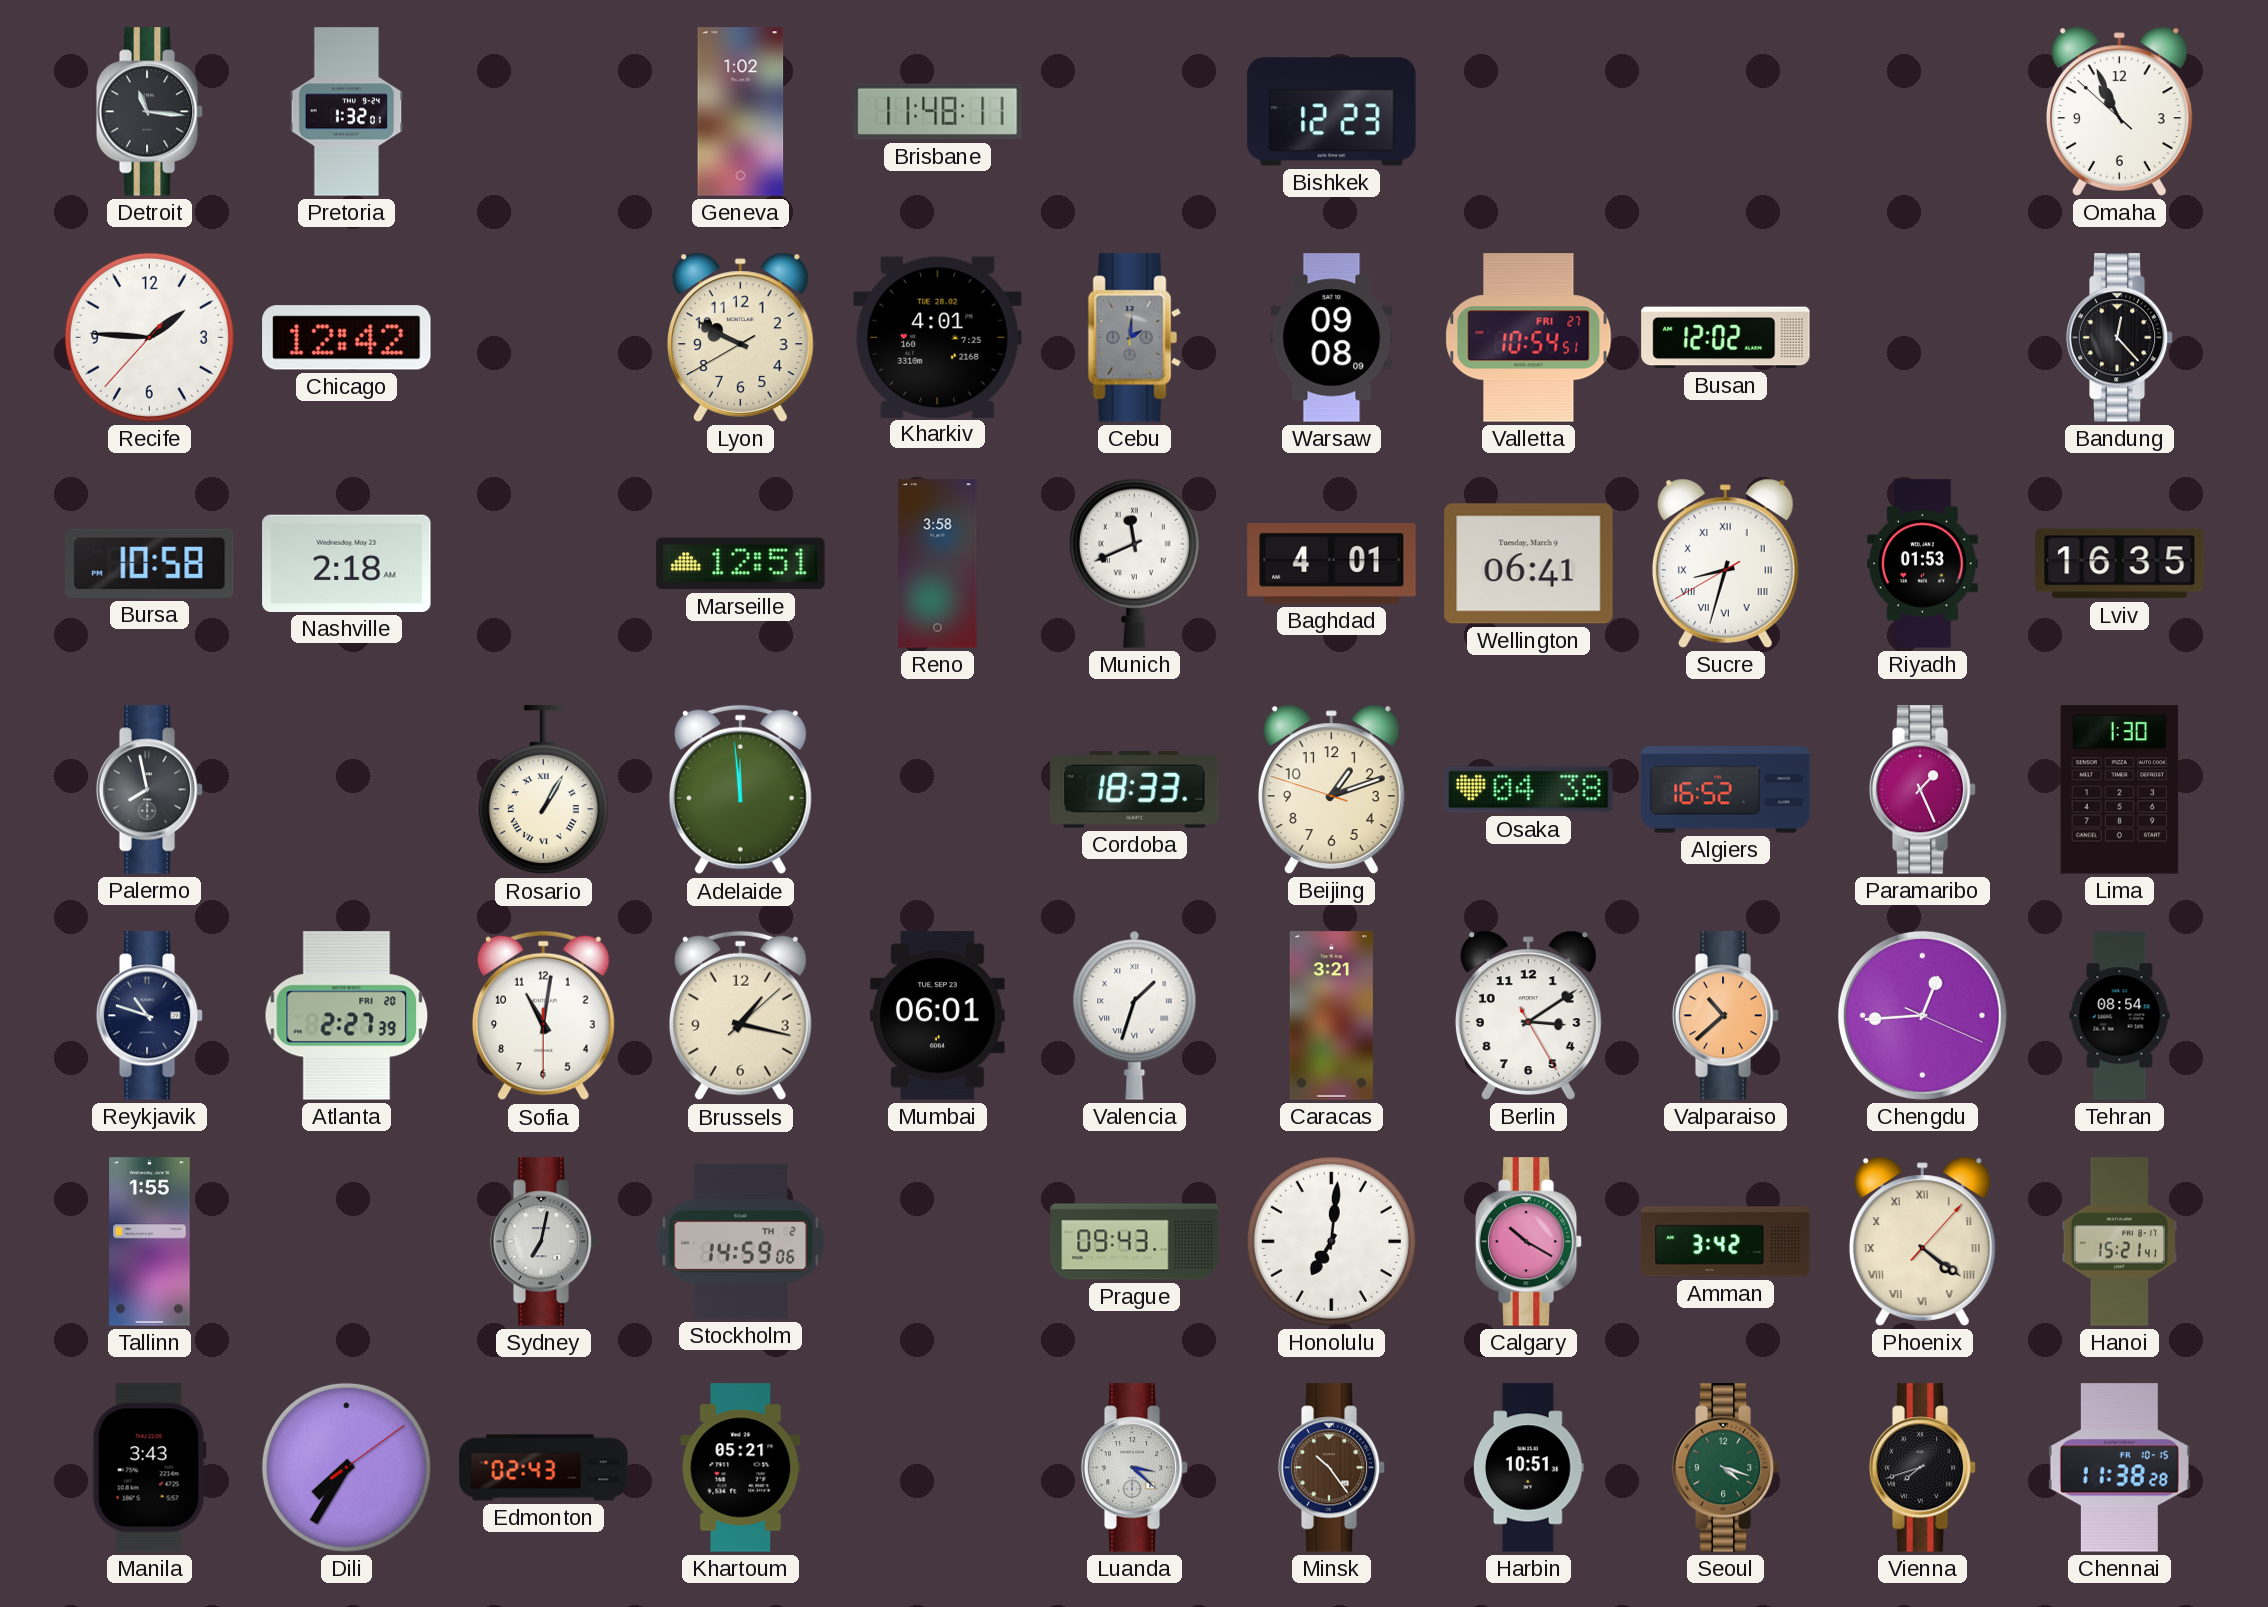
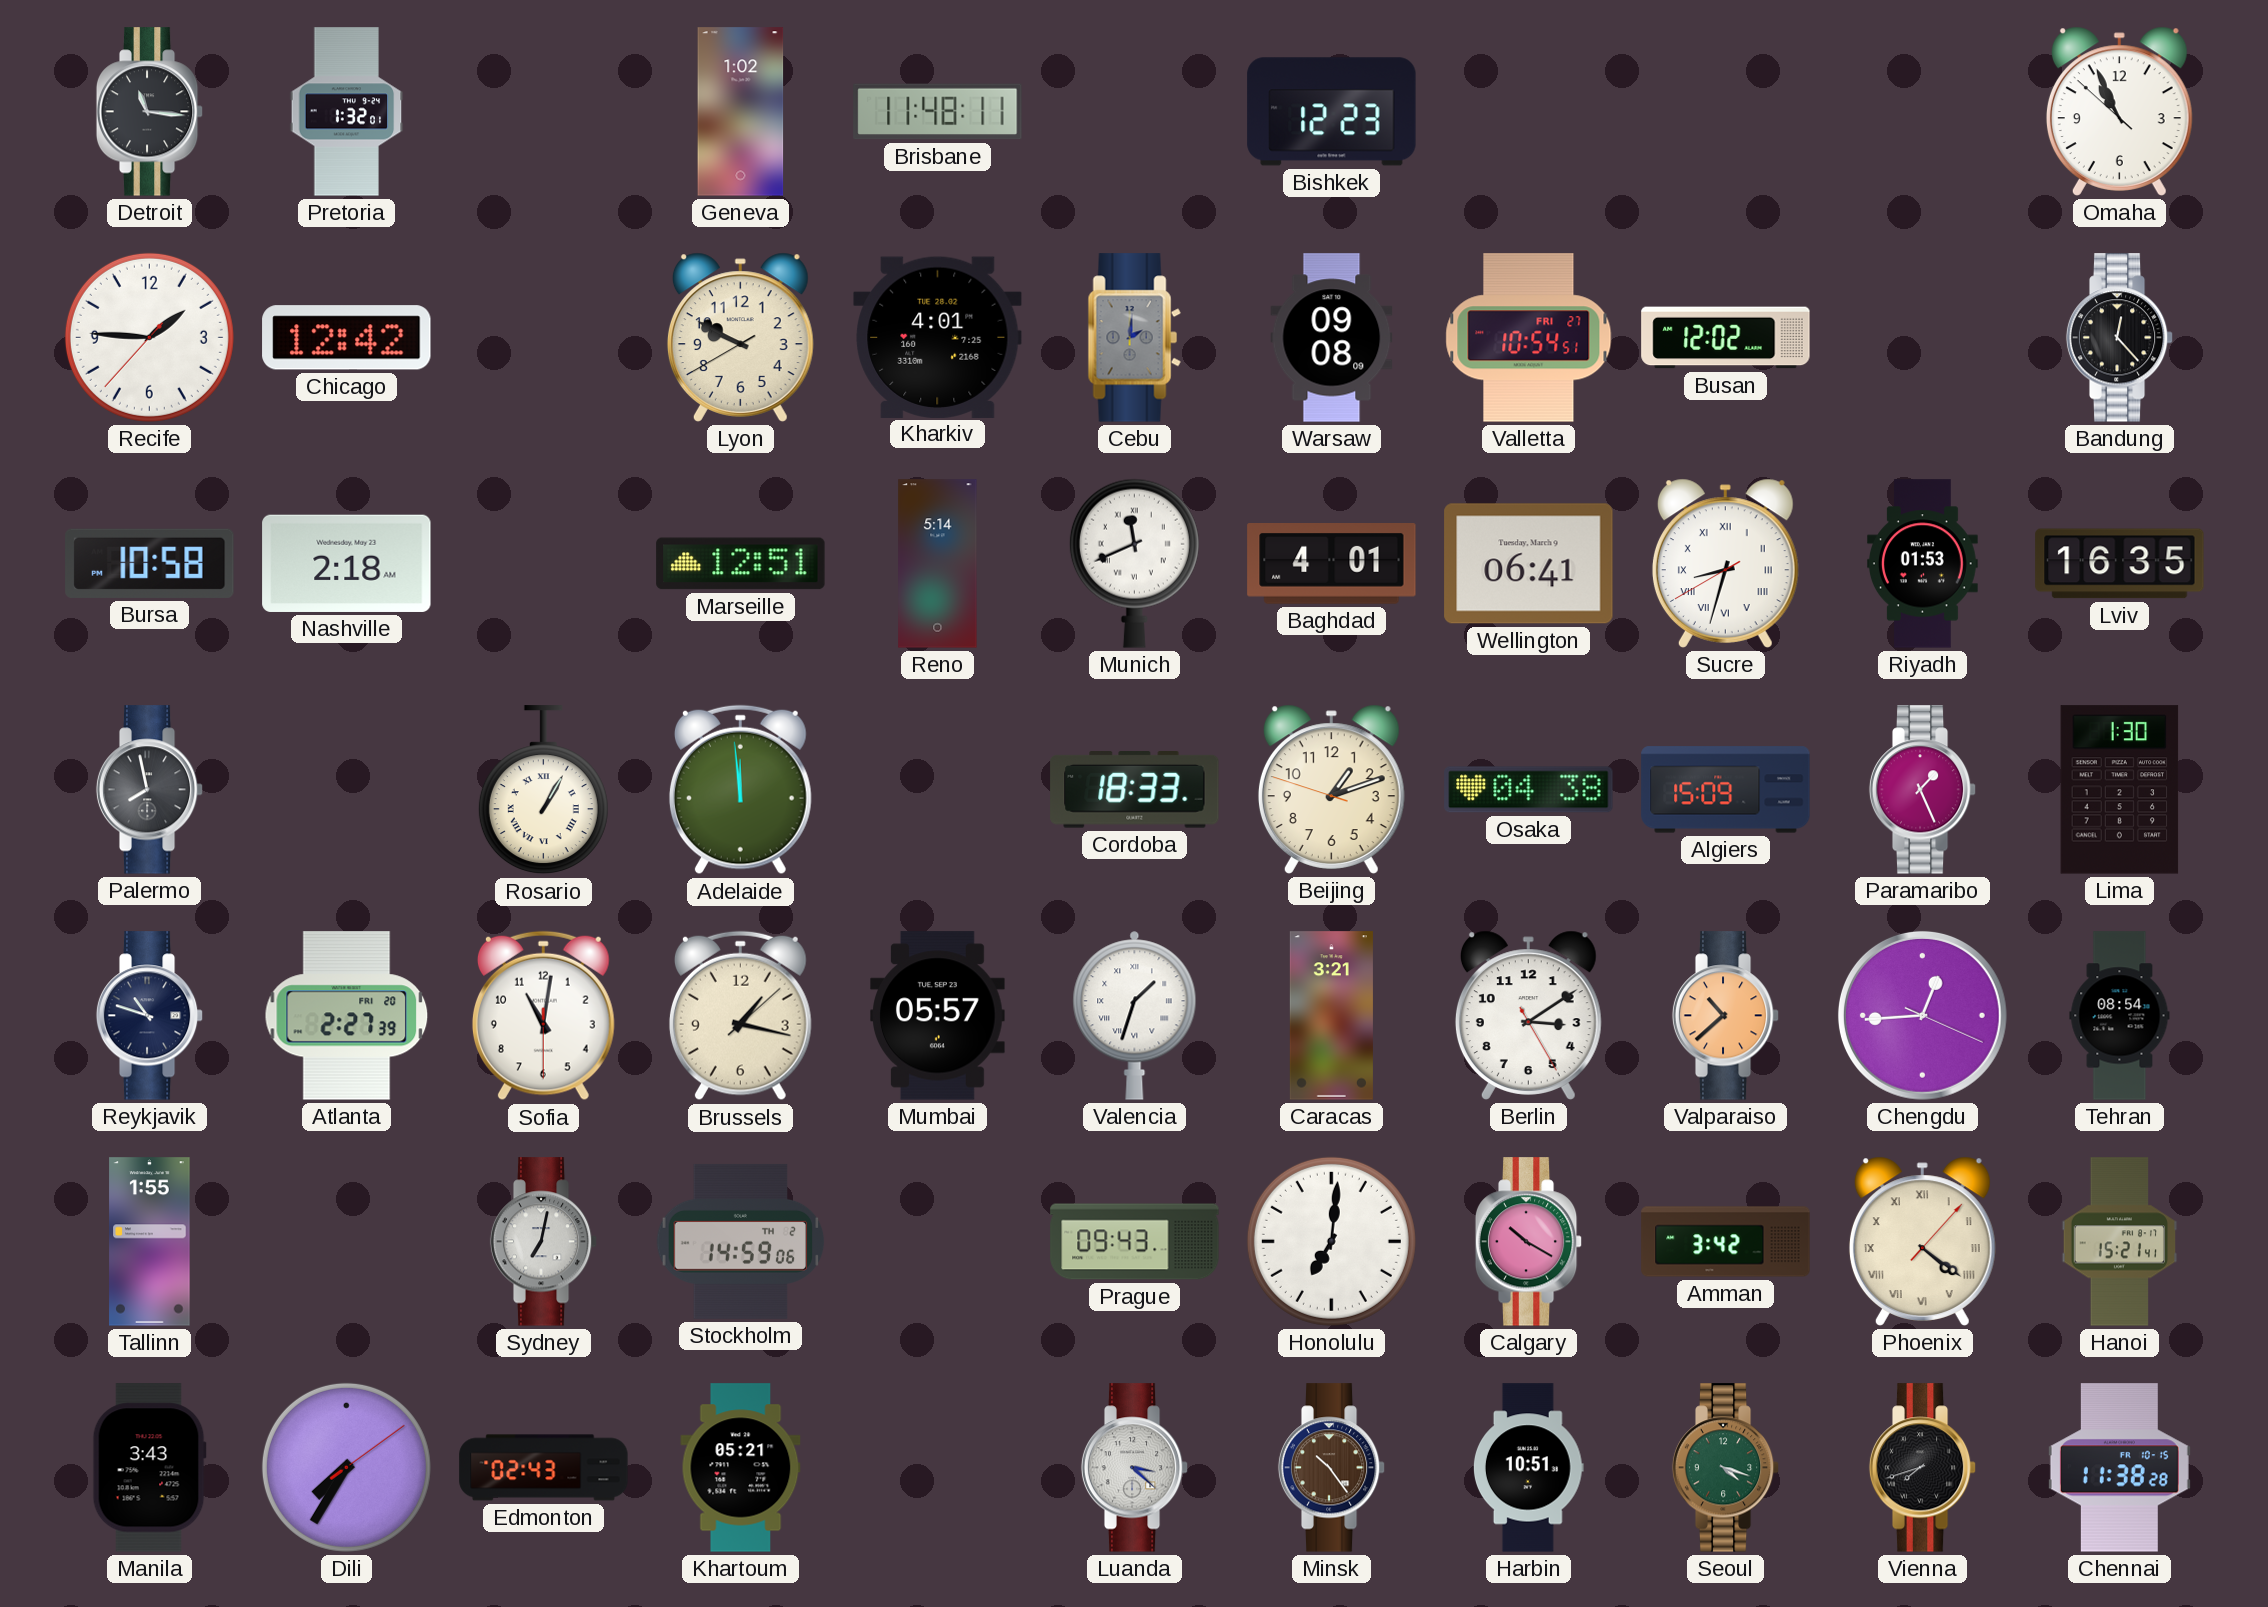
Reno: 3:58 -> 5:14 (938, 564)
Algiers: 16:52 -> 15:09 (1726, 790)
Mumbai: 06:01 -> 05:57 (938, 1016)
